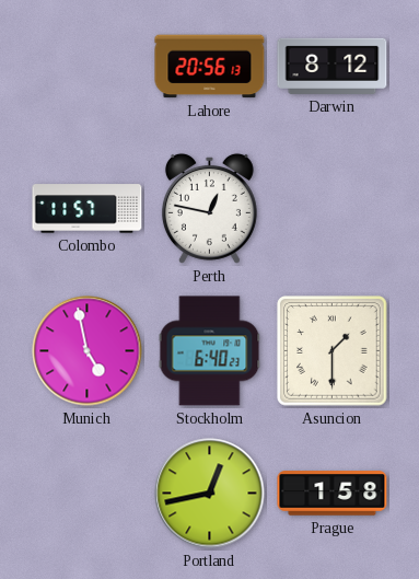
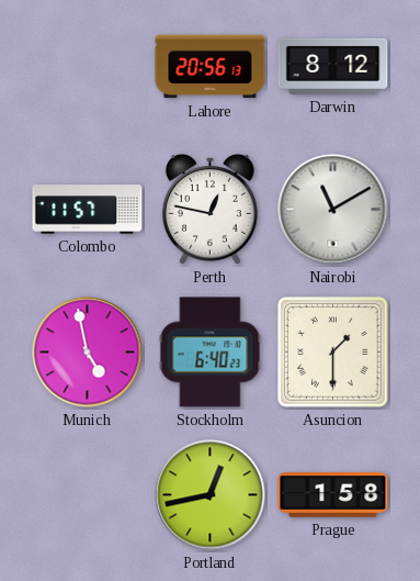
Nairobi: none -> 11:10 (333, 210)
